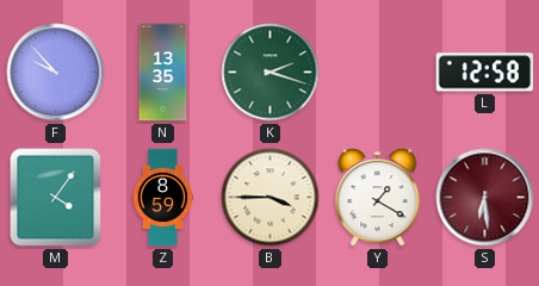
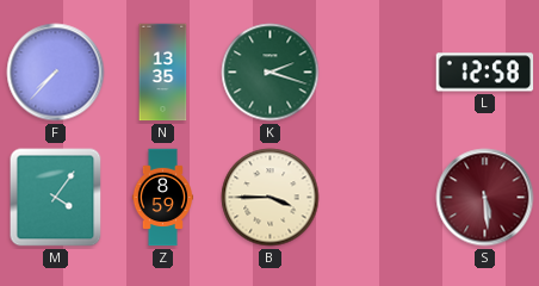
F: 9:53 -> 7:37 (56, 73)
Y: 1:20 -> none (378, 198)
S: 6:29 -> 5:29 (485, 198)
